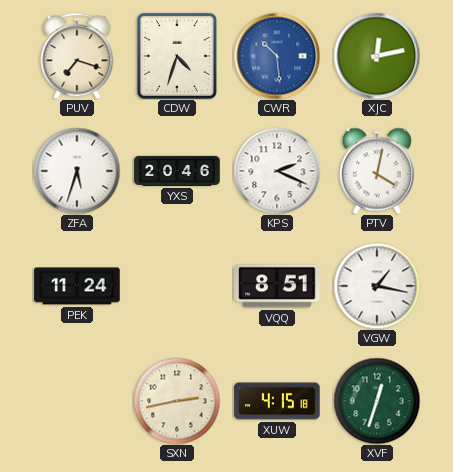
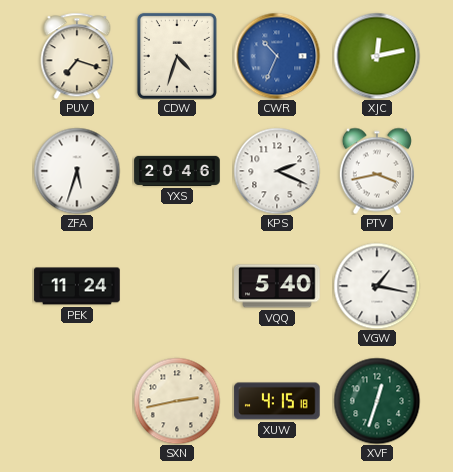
CWR: 10:29 -> 10:34 (277, 56)
PTV: 4:02 -> 3:43 (377, 171)
VQQ: 8:51 -> 5:40 (277, 286)
